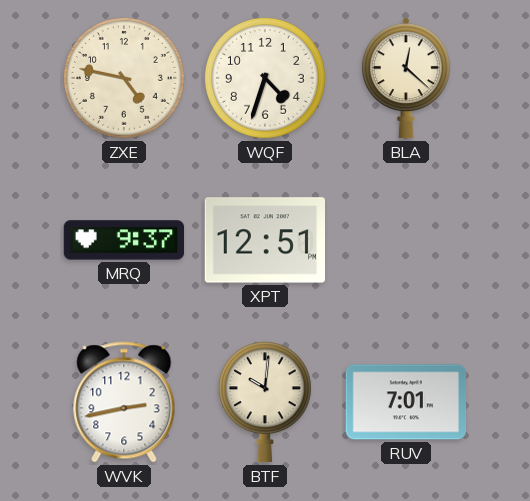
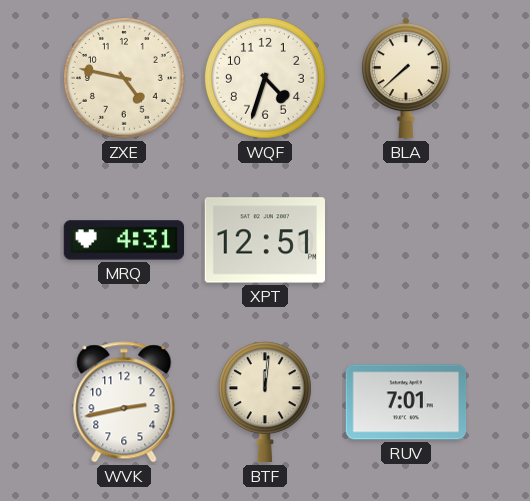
BLA: 12:22 -> 7:38 (406, 78)
MRQ: 9:37 -> 4:31 (124, 240)
BTF: 10:01 -> 12:01 (265, 402)
